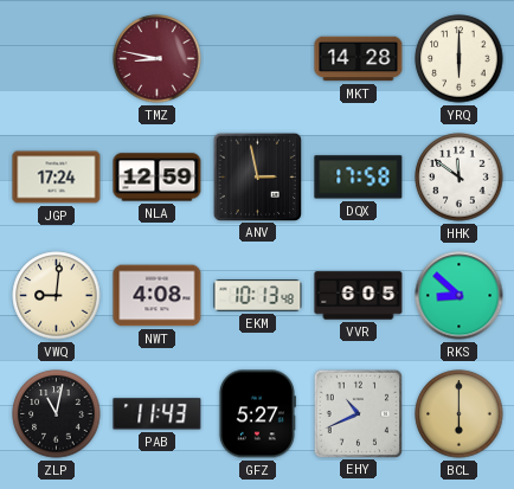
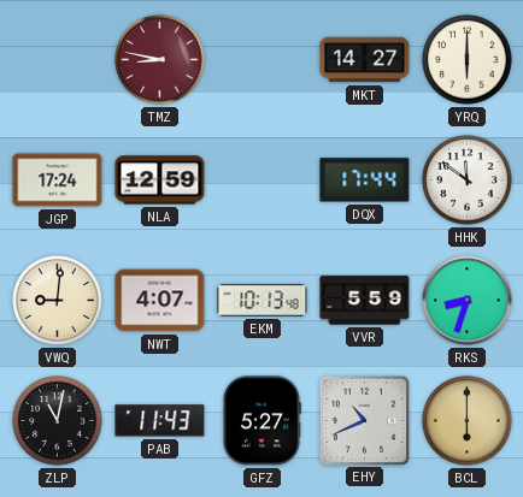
MKT: 14:28 -> 14:27 (365, 60)
ANV: 2:58 -> none (257, 176)
DQX: 17:58 -> 17:44 (365, 181)
NWT: 4:08 -> 4:07 (160, 301)
VVR: 6:05 -> 5:59 (365, 301)
RKS: 8:52 -> 8:33 (468, 301)
